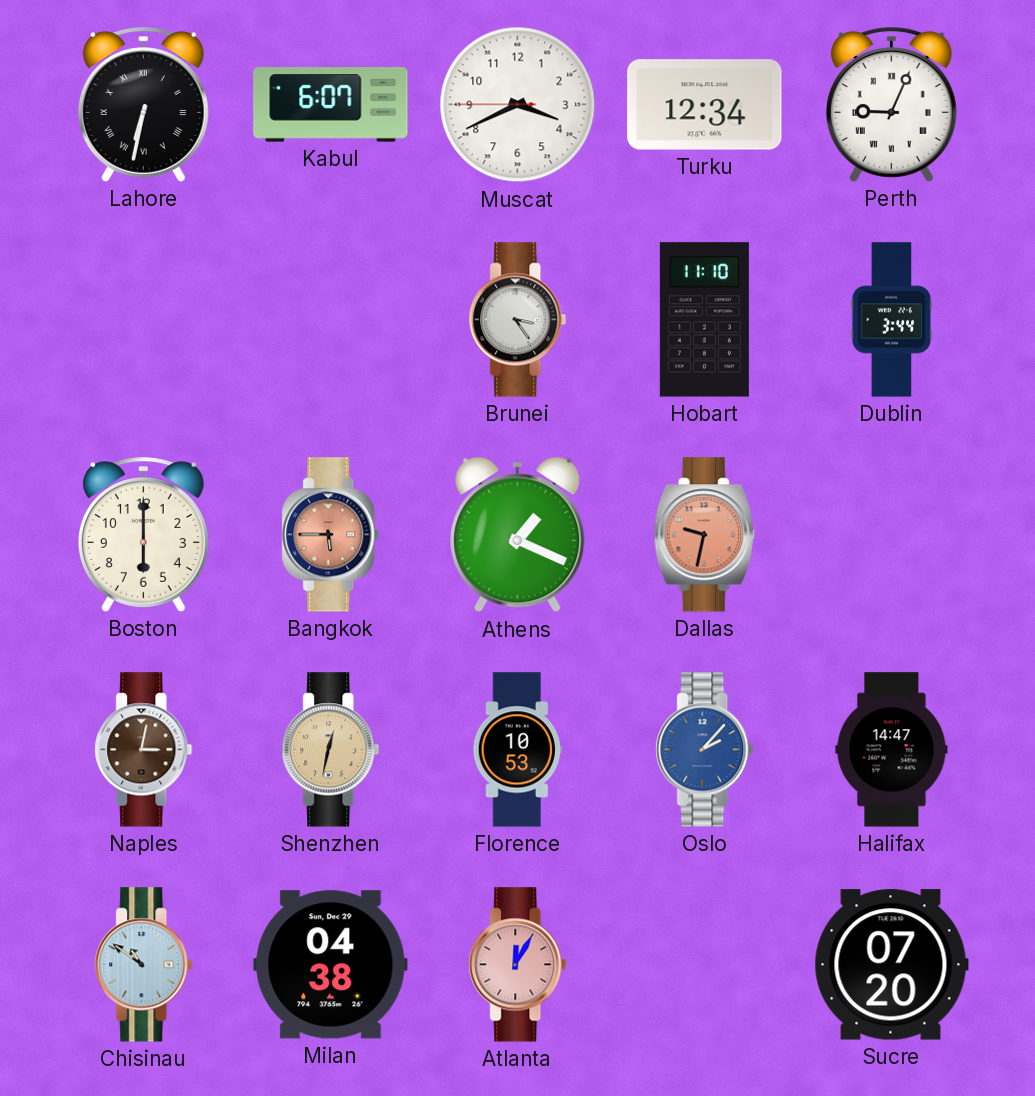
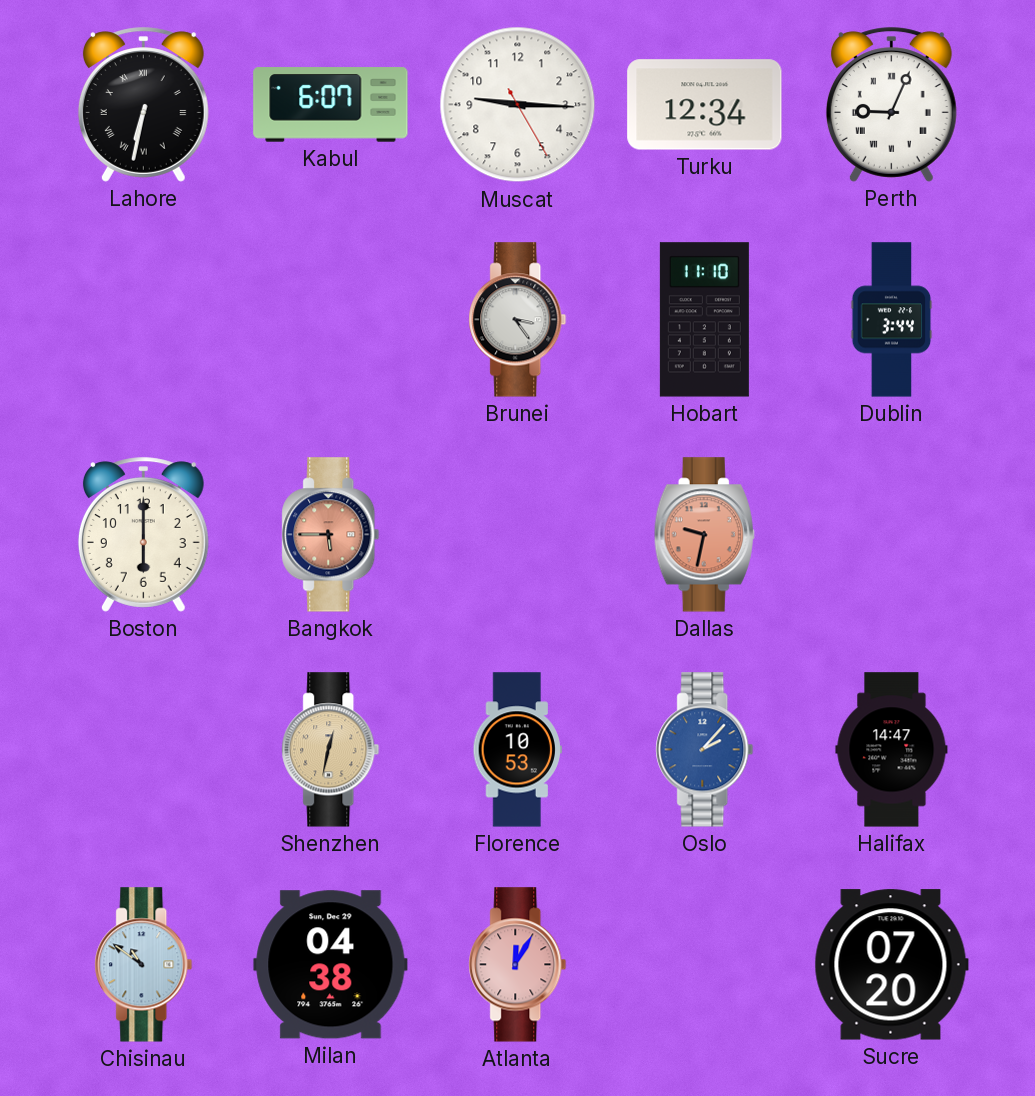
Muscat: 3:40 -> 9:15 (518, 105)
Athens: 1:19 -> none (518, 535)
Naples: 3:02 -> none (144, 750)
